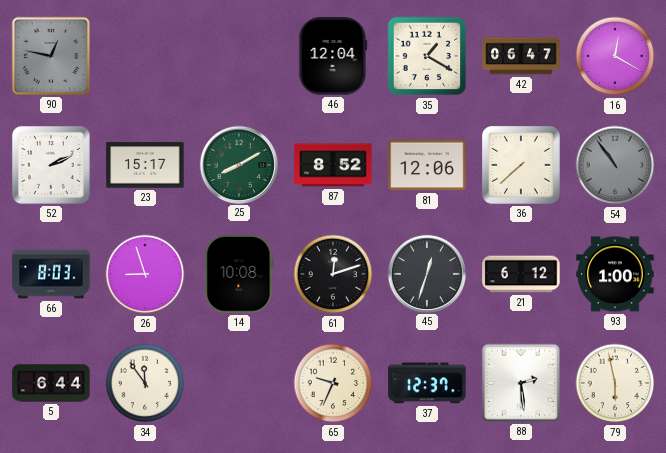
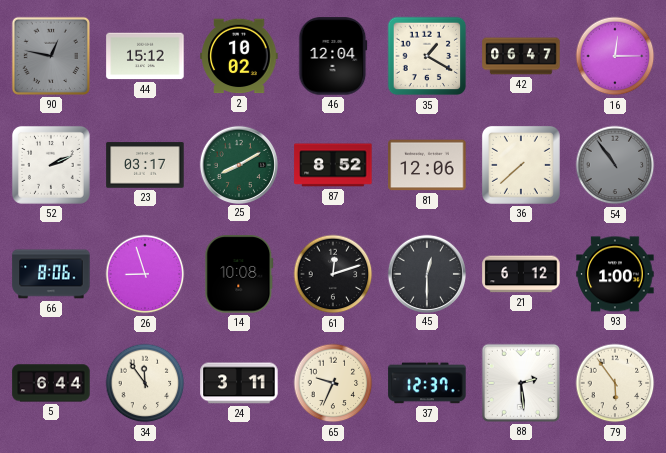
44: none -> 15:12 (145, 56)
2: none -> 10:02 (239, 56)
16: 12:20 -> 12:15 (615, 56)
23: 15:17 -> 03:17 (145, 165)
66: 8:03 -> 8:06 (51, 274)
45: 12:33 -> 12:30 (426, 273)
24: none -> 3:11 (239, 383)
79: 5:58 -> 5:54 (615, 383)
